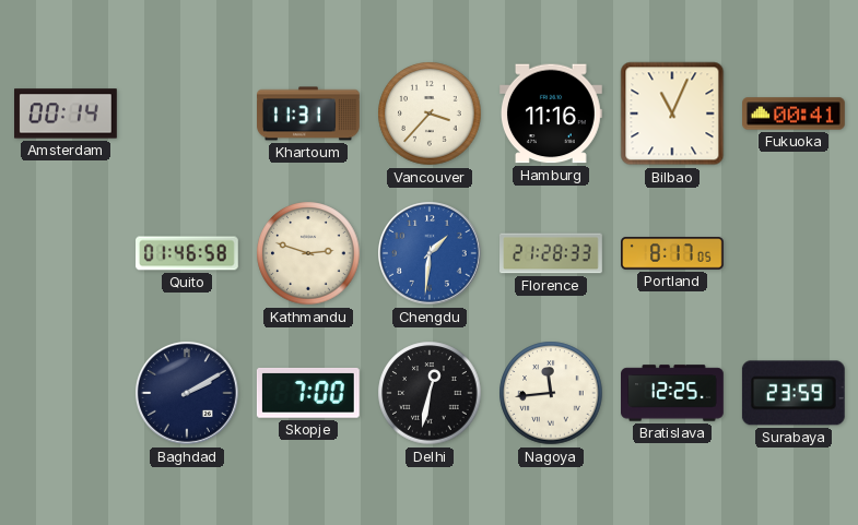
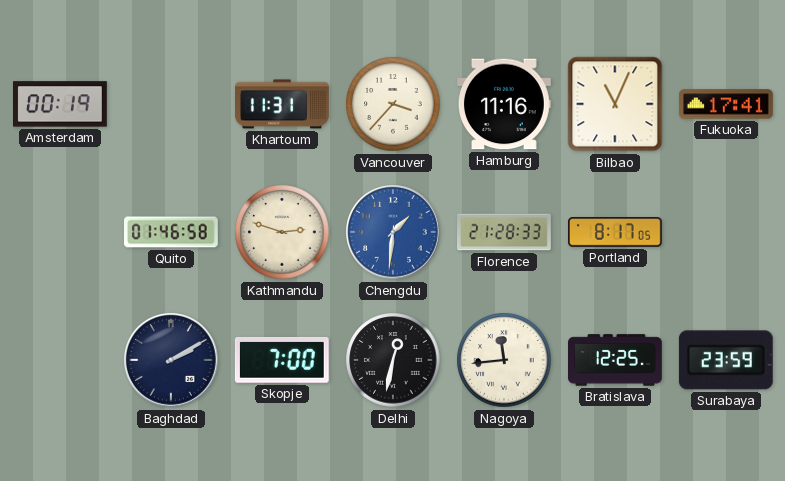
Amsterdam: 00:14 -> 00:19 (61, 104)
Fukuoka: 00:41 -> 17:41 (727, 104)
